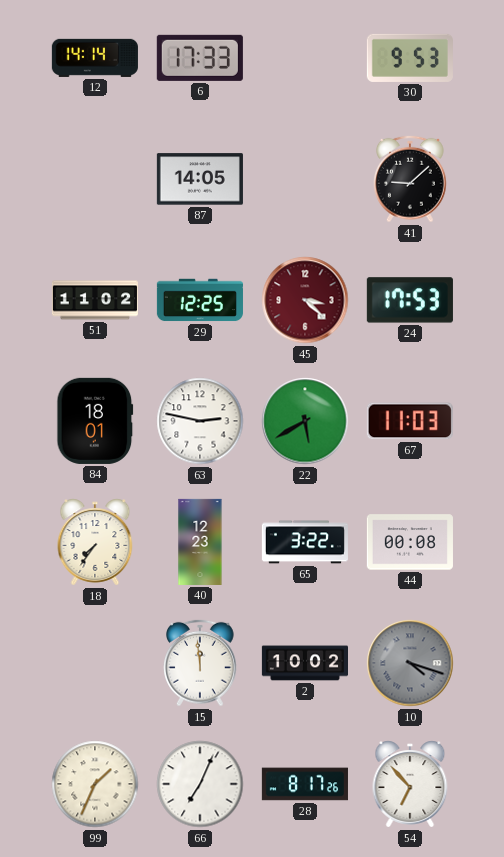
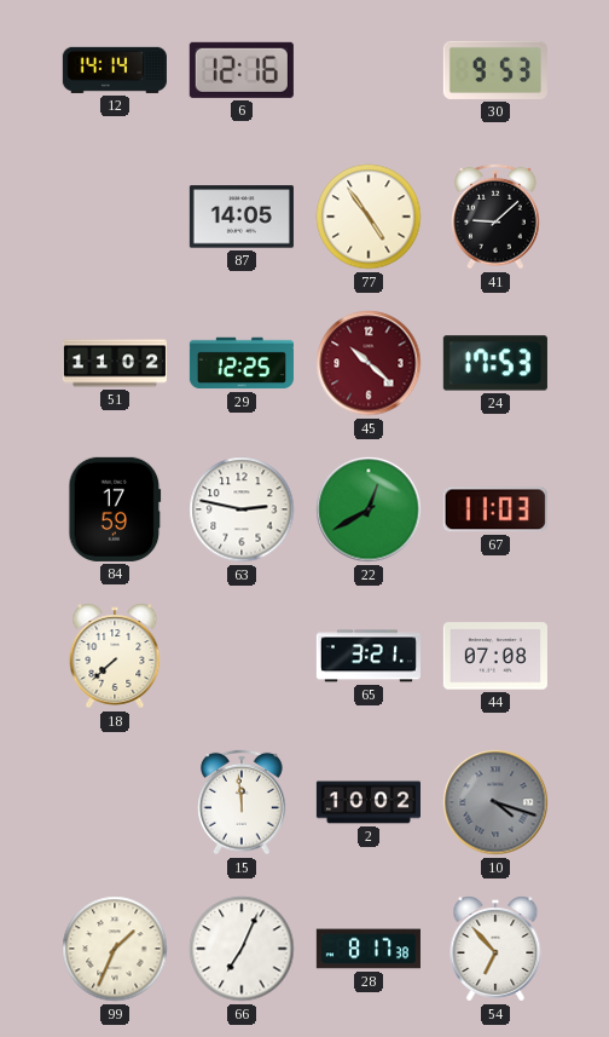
6: 17:33 -> 12:16 (242, 70)
77: none -> 4:54 (369, 217)
45: 3:22 -> 10:22 (369, 363)
84: 18:01 -> 17:59 (115, 509)
22: 5:40 -> 12:40 (369, 509)
18: 7:36 -> 7:38 (115, 656)
40: 12:23 -> none (200, 542)
65: 3:22 -> 3:21 (369, 656)
44: 00:08 -> 07:08 (495, 656)
28: 8:17:26 -> 8:17:38 (369, 949)
